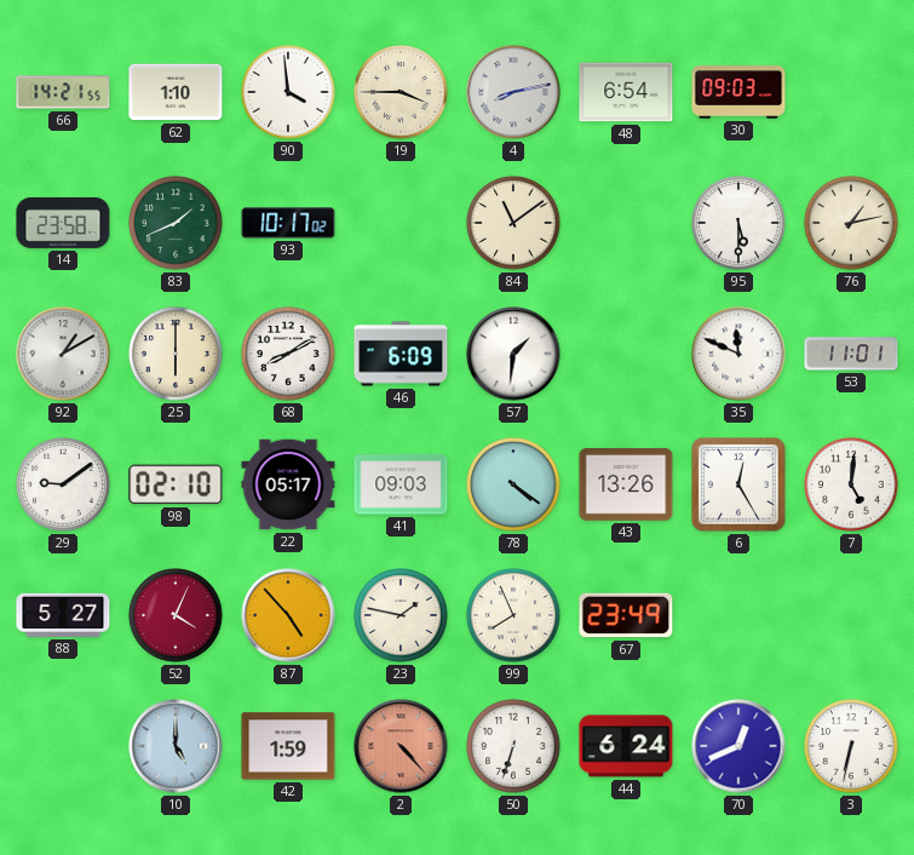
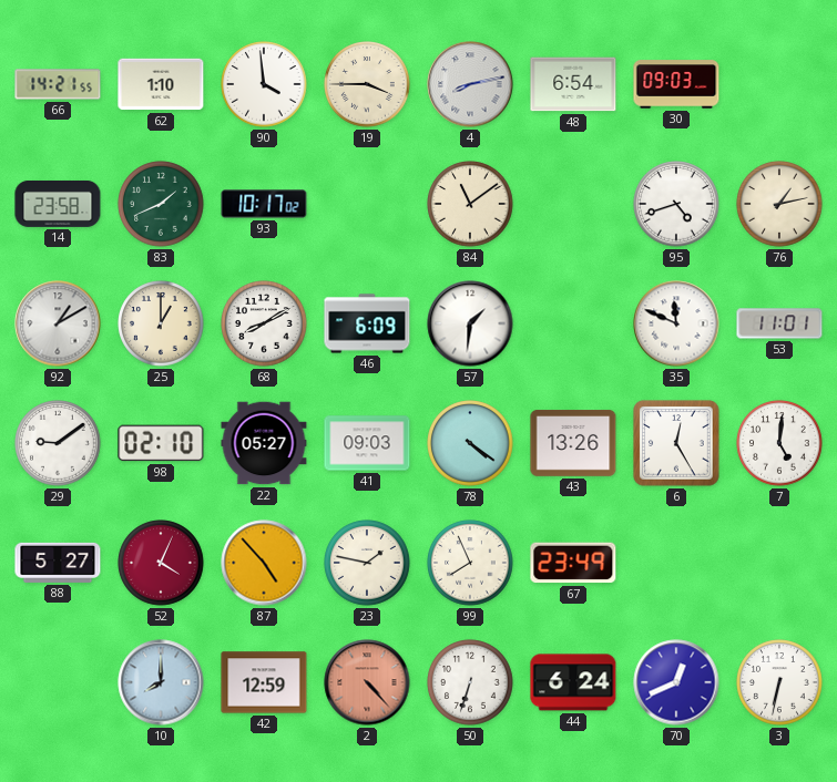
95: 5:30 -> 4:42 (676, 204)
25: 6:00 -> 1:00 (161, 323)
22: 05:17 -> 05:27 (264, 443)
10: 5:00 -> 8:00 (161, 682)
42: 1:59 -> 12:59 (264, 682)
